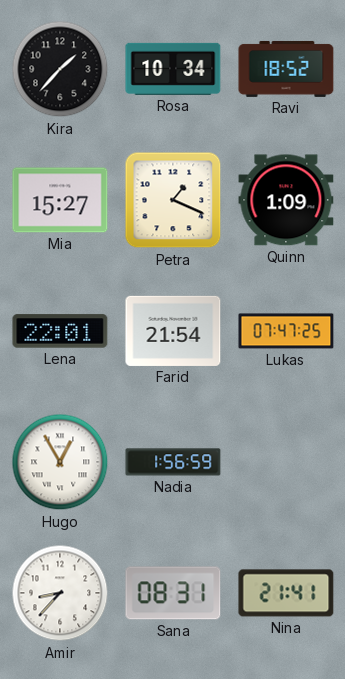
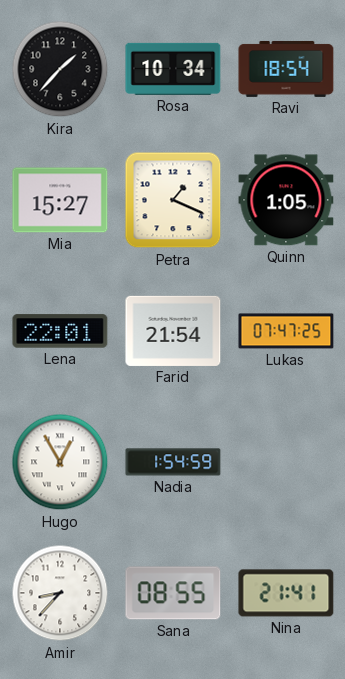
Ravi: 18:52 -> 18:54 (286, 69)
Quinn: 1:09 -> 1:05 (286, 200)
Nadia: 1:56 -> 1:54 (173, 462)
Sana: 08:31 -> 08:55 (173, 593)
